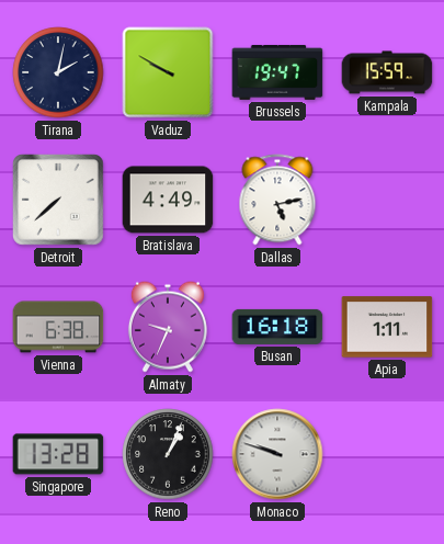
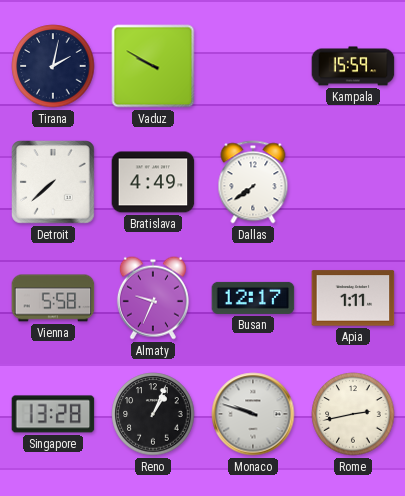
Brussels: 19:47 -> none (277, 72)
Dallas: 5:13 -> 7:39 (253, 182)
Vienna: 6:38 -> 5:58 (53, 298)
Busan: 16:18 -> 12:17 (253, 298)
Rome: none -> 2:43 (353, 414)
